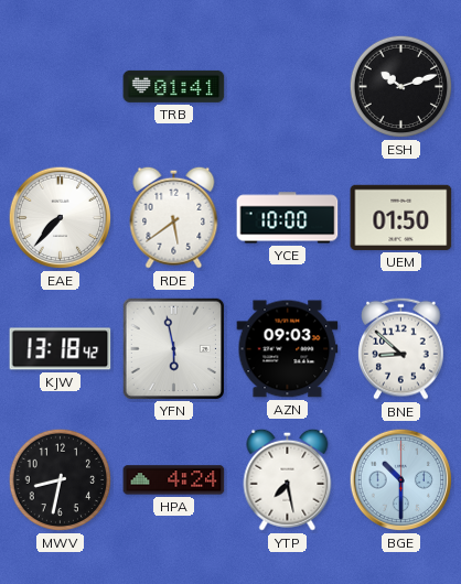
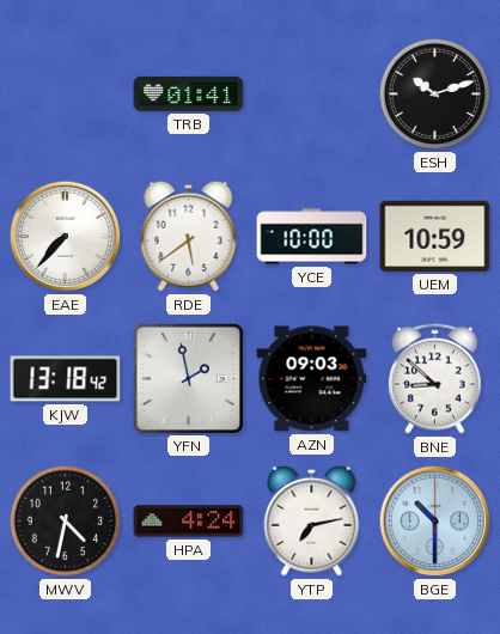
UEM: 01:50 -> 10:59 (435, 236)
YFN: 5:58 -> 1:58 (188, 378)
MWV: 8:32 -> 4:32 (66, 522)
YTP: 7:28 -> 7:13 (312, 520)
